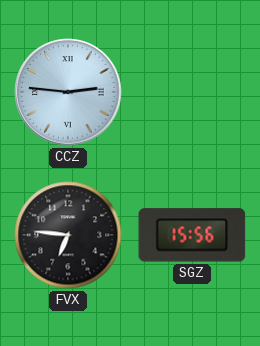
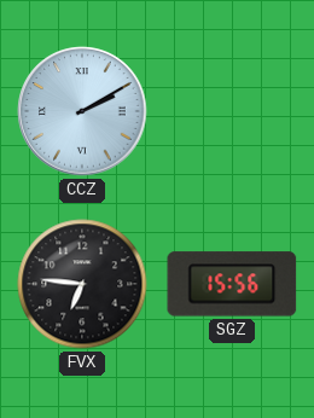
CCZ: 2:46 -> 2:10 (82, 111)
